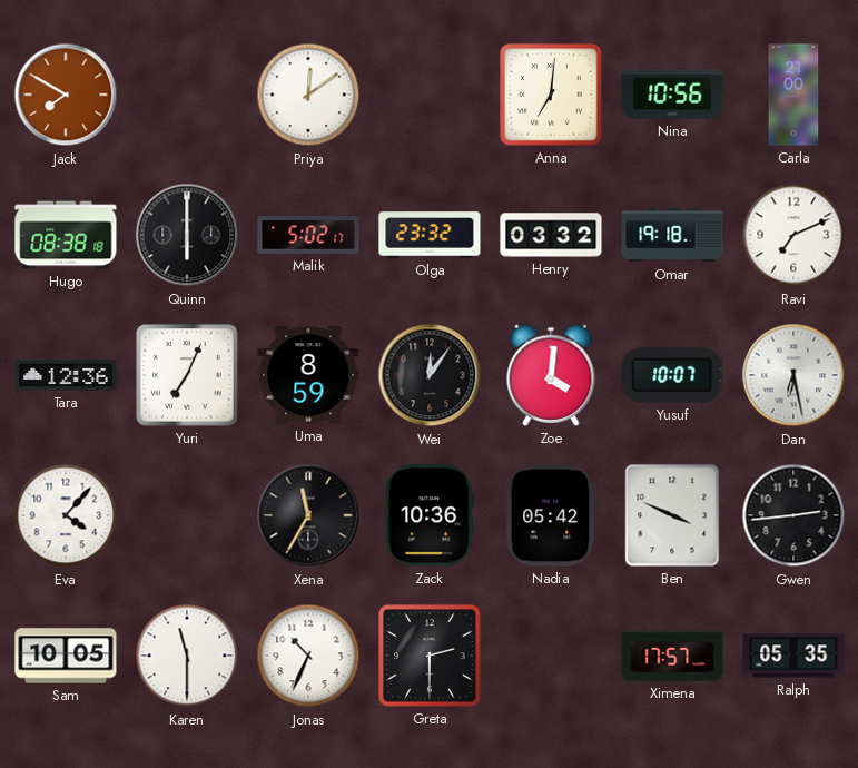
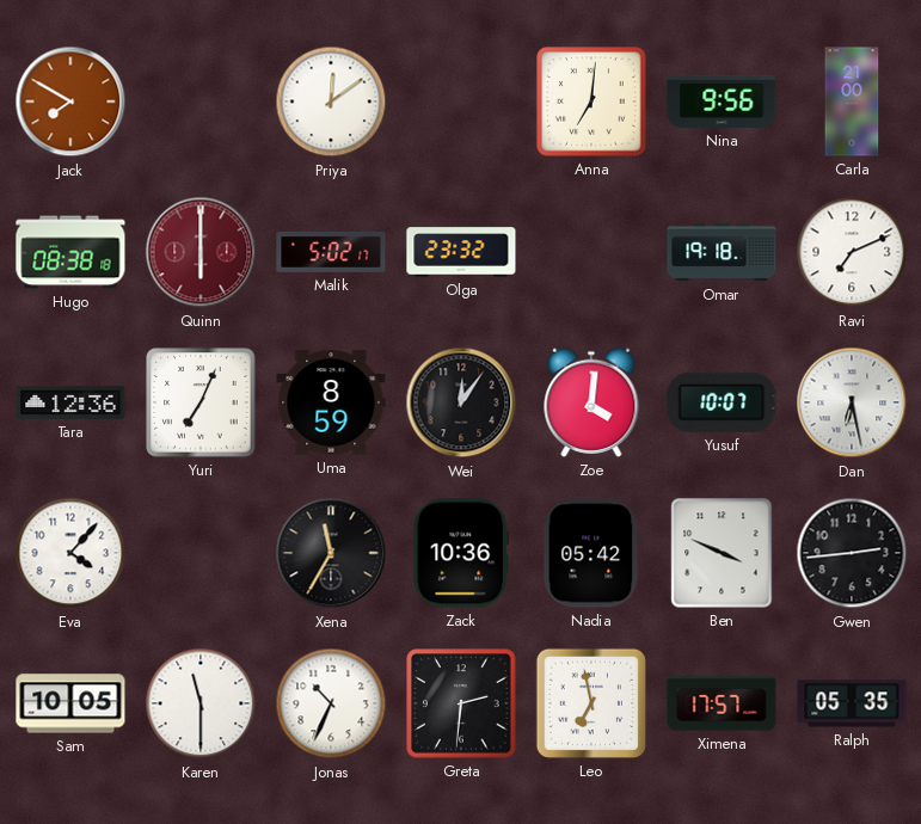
Nina: 10:56 -> 9:56 (722, 102)
Quinn dial: black -> burgundy (201, 252)
Henry: 03:32 -> none (551, 235)
Greta: 2:30 -> 2:31 (461, 703)
Leo: none -> 6:58 (591, 703)
